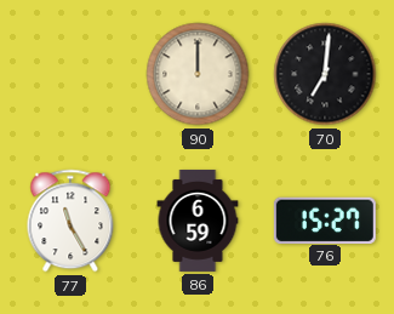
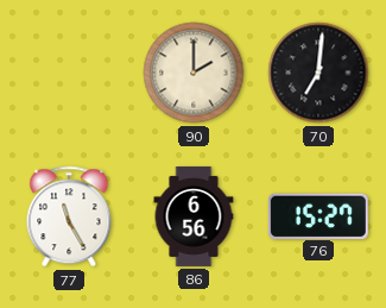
90: 12:00 -> 2:00 (194, 73)
86: 6:59 -> 6:56 (194, 216)
